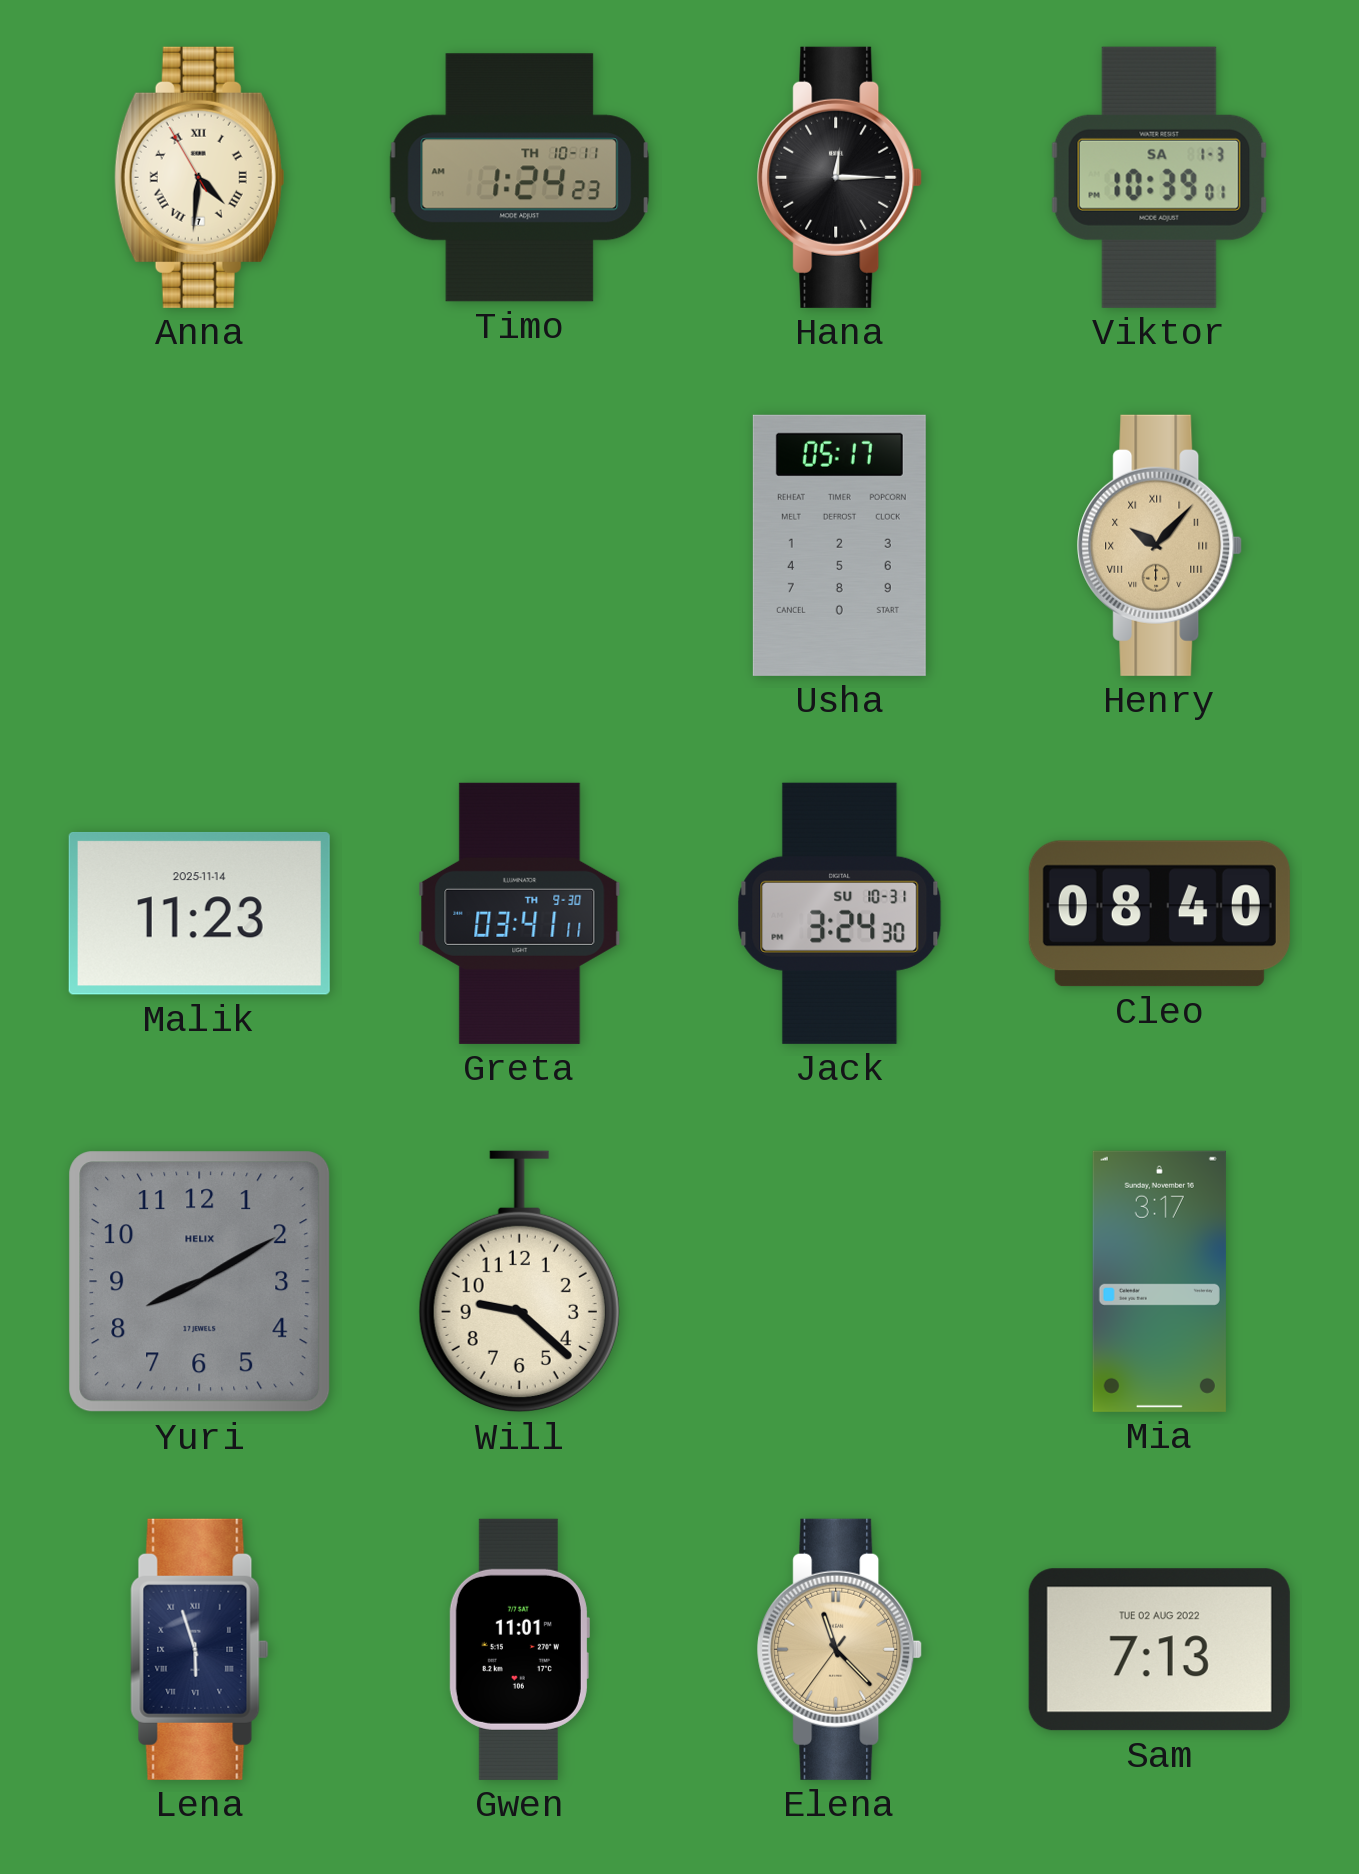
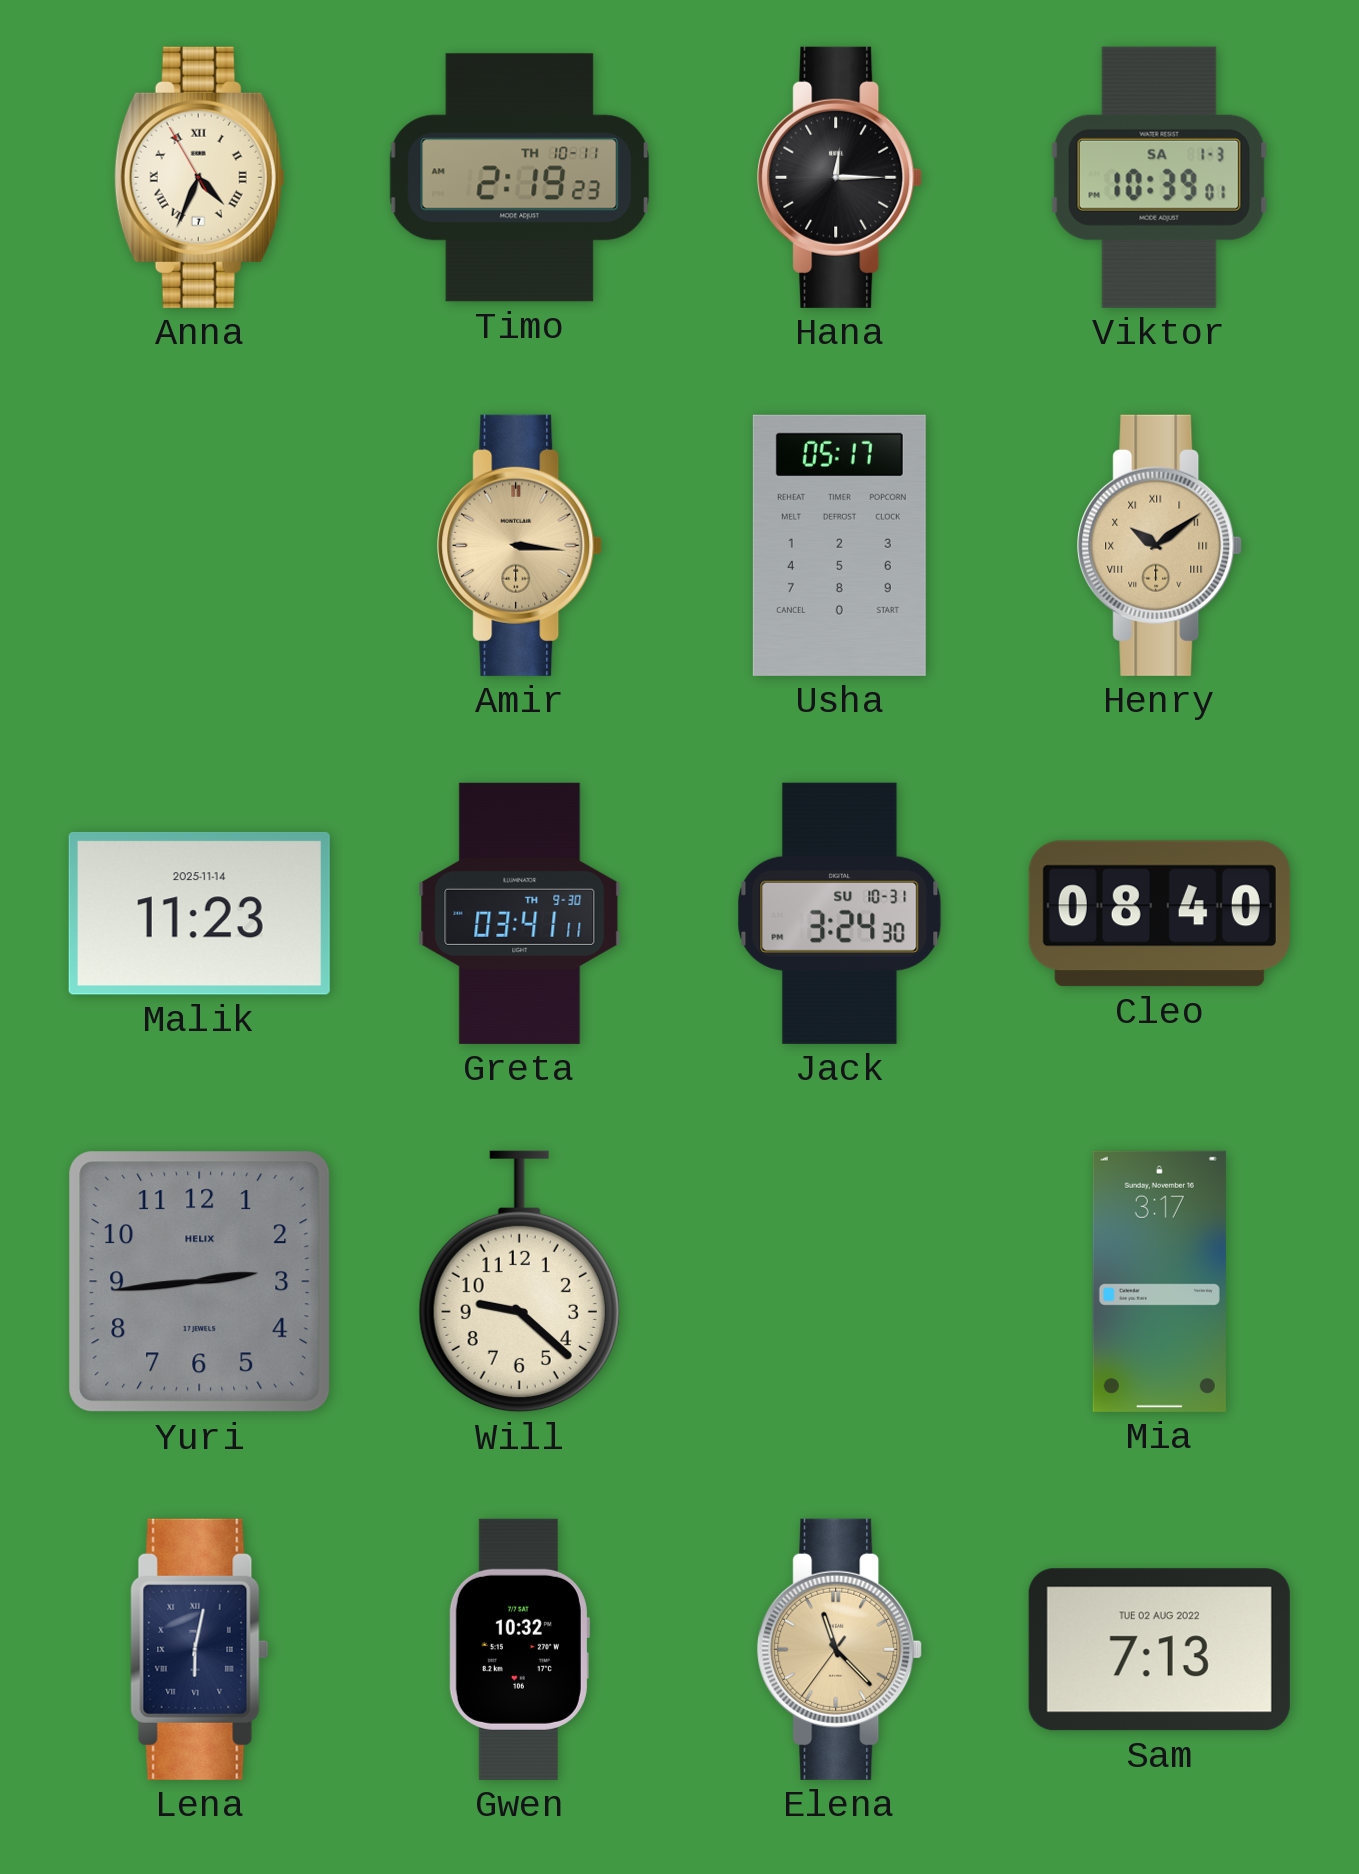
Anna: 4:30 -> 4:33 (199, 177)
Timo: 1:24 -> 2:19 (520, 178)
Amir: none -> 3:16 (520, 545)
Henry: 10:07 -> 10:09 (1160, 545)
Yuri: 8:10 -> 2:44 (200, 1282)
Lena: 5:57 -> 6:02 (200, 1649)
Gwen: 11:01 -> 10:32 (519, 1649)
